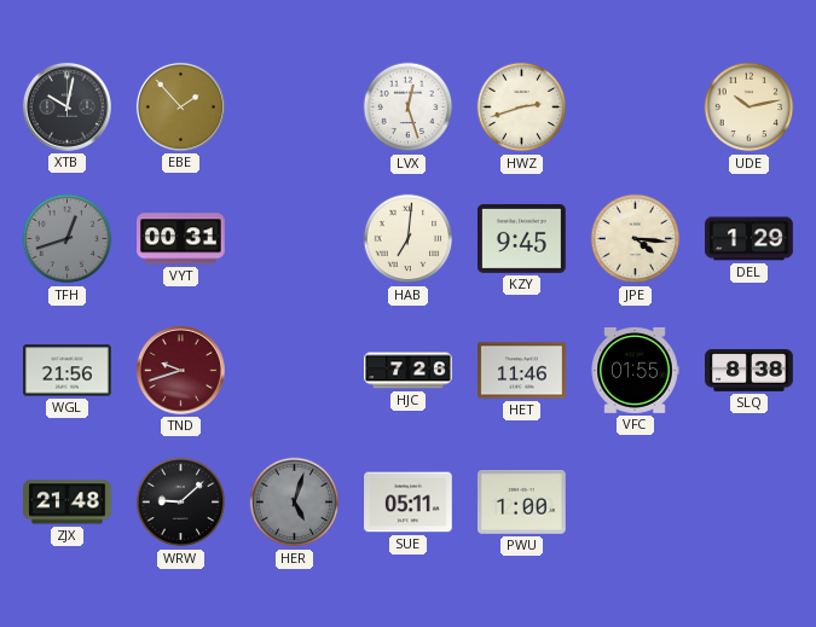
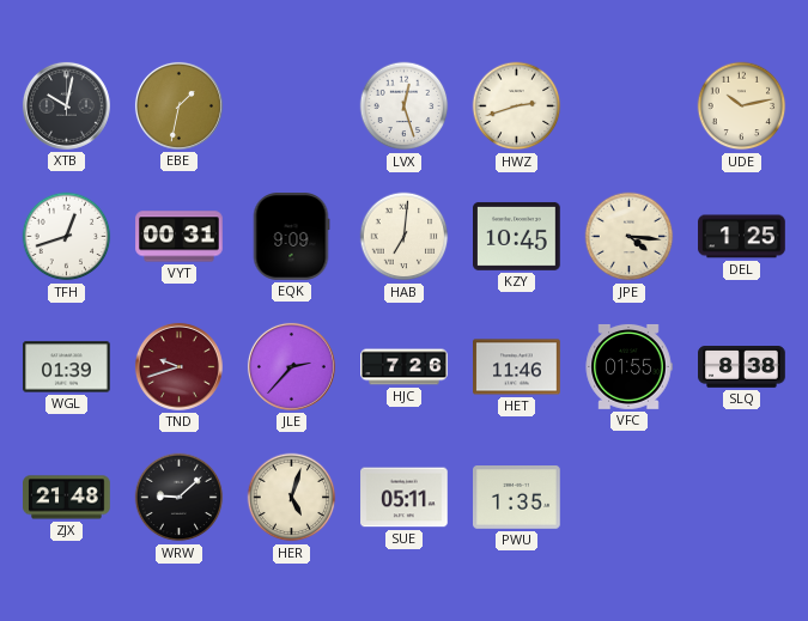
EBE: 1:53 -> 1:32 (178, 105)
TFH dial: grey -> white (67, 237)
EQK: none -> 9:09 (291, 237)
KZY: 9:45 -> 10:45 (517, 236)
DEL: 1:29 -> 1:25 (742, 237)
WGL: 21:56 -> 01:39 (67, 367)
JLE: none -> 2:37 (291, 366)
HER dial: grey -> cream (292, 498)
PWU: 1:00 -> 1:35 (517, 498)
